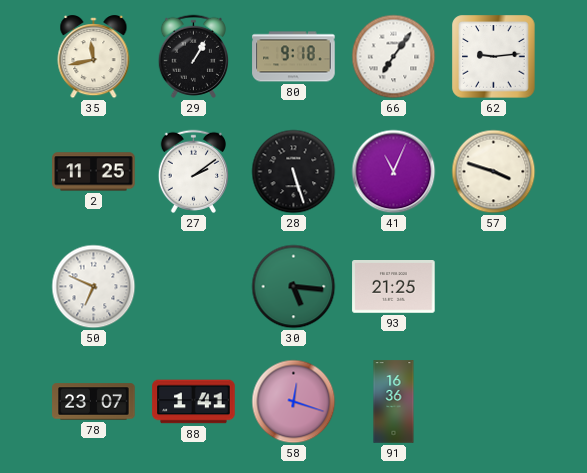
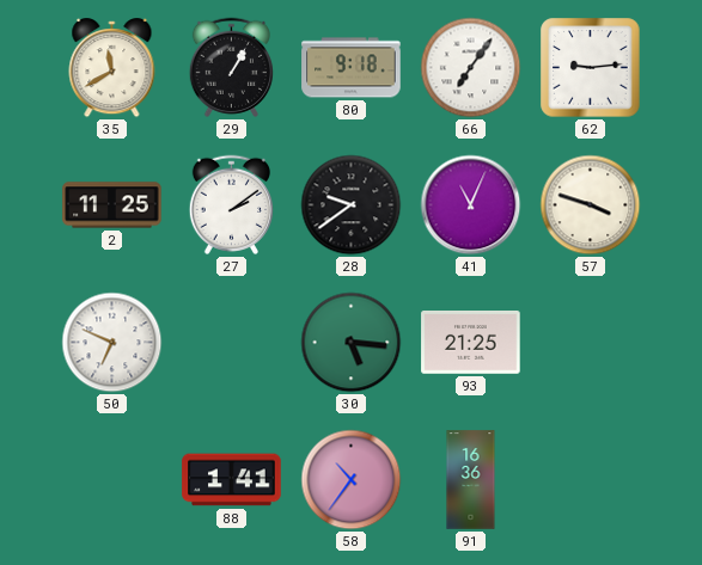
35: 11:43 -> 11:40 (112, 68)
28: 5:27 -> 9:39 (352, 205)
78: 23:07 -> none (94, 402)
58: 12:18 -> 10:36 (352, 480)
